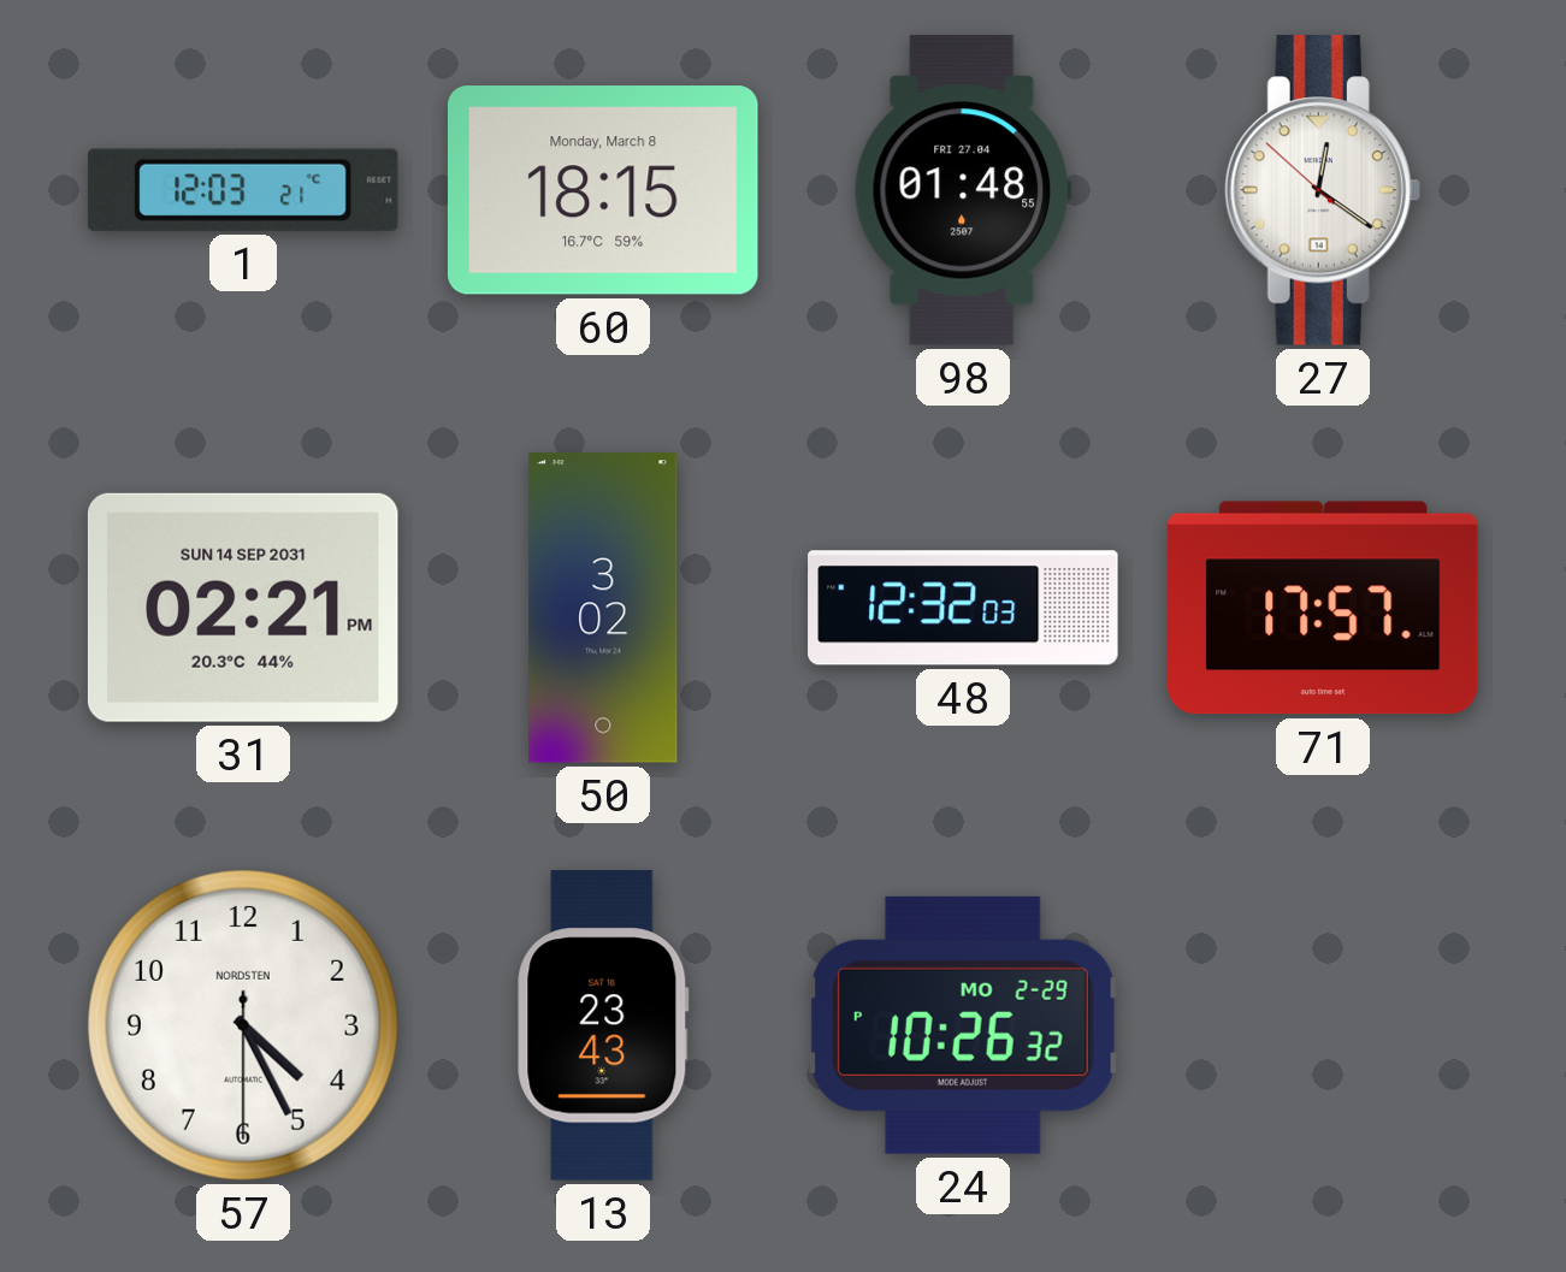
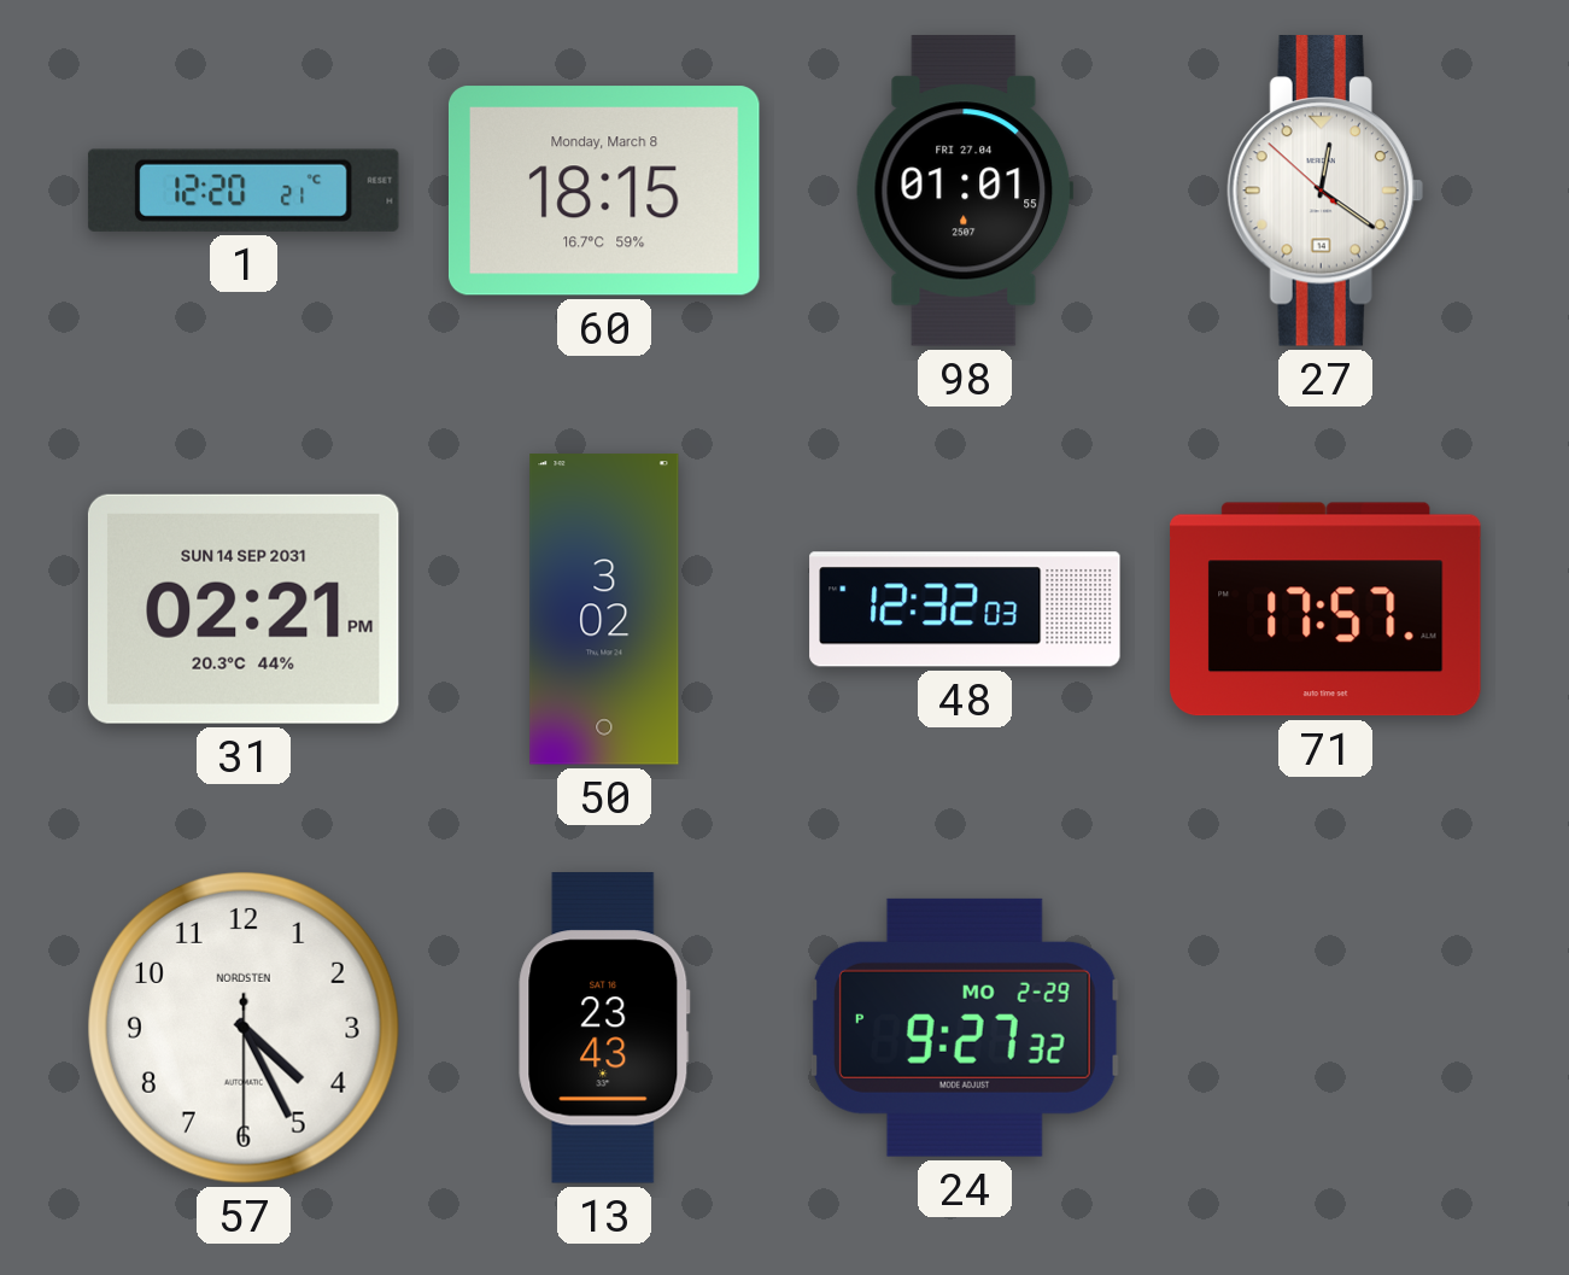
1: 12:03 -> 12:20 (244, 191)
98: 01:48 -> 01:01 (965, 191)
24: 10:26 -> 9:27 (965, 1028)
